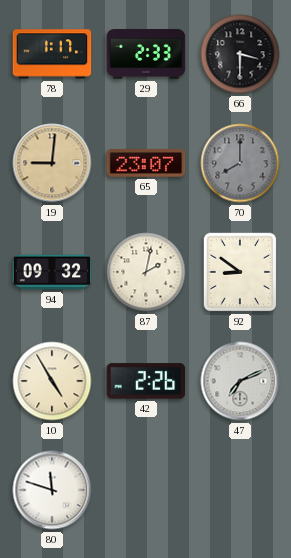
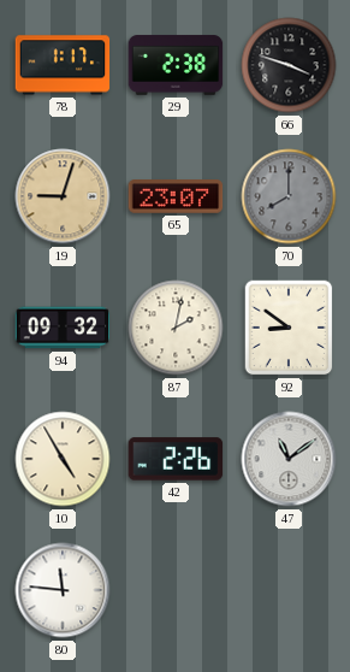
29: 2:33 -> 2:38 (176, 65)
66: 3:30 -> 3:48 (289, 65)
19: 9:01 -> 9:03 (63, 196)
47: 7:11 -> 11:09 (289, 459)
80: 11:48 -> 11:46 (63, 590)
